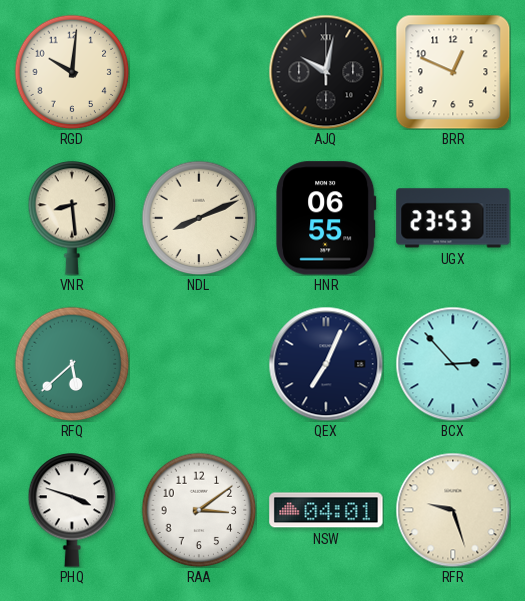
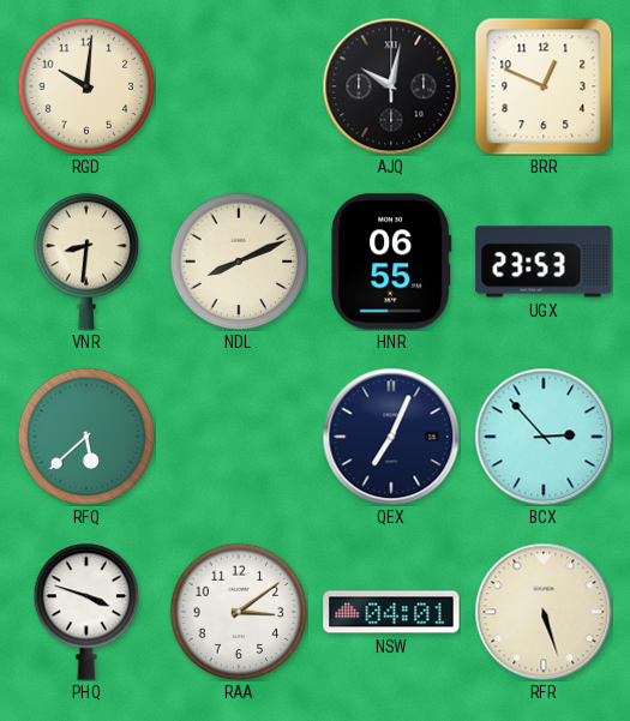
VNR: 8:29 -> 8:31 (86, 262)
RFR: 9:27 -> 5:27 (544, 612)
